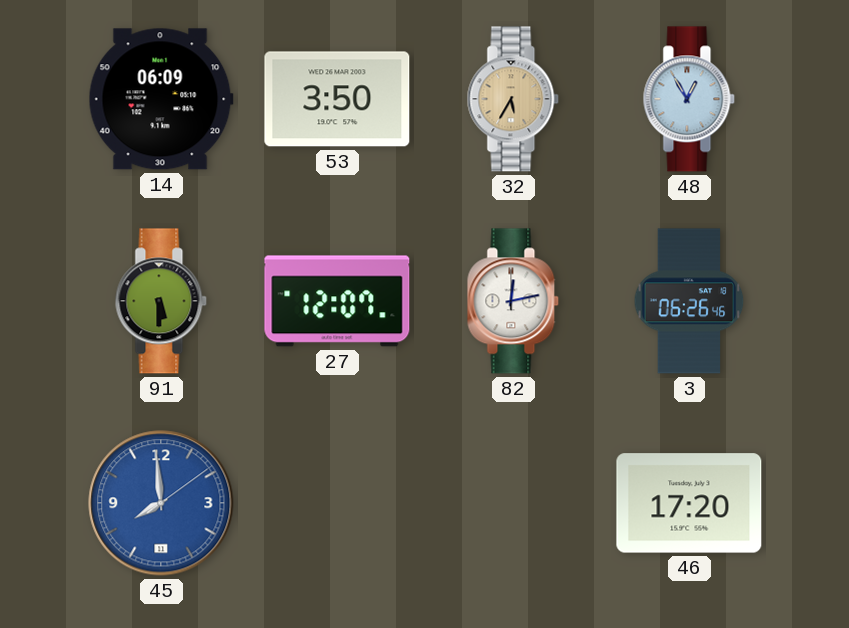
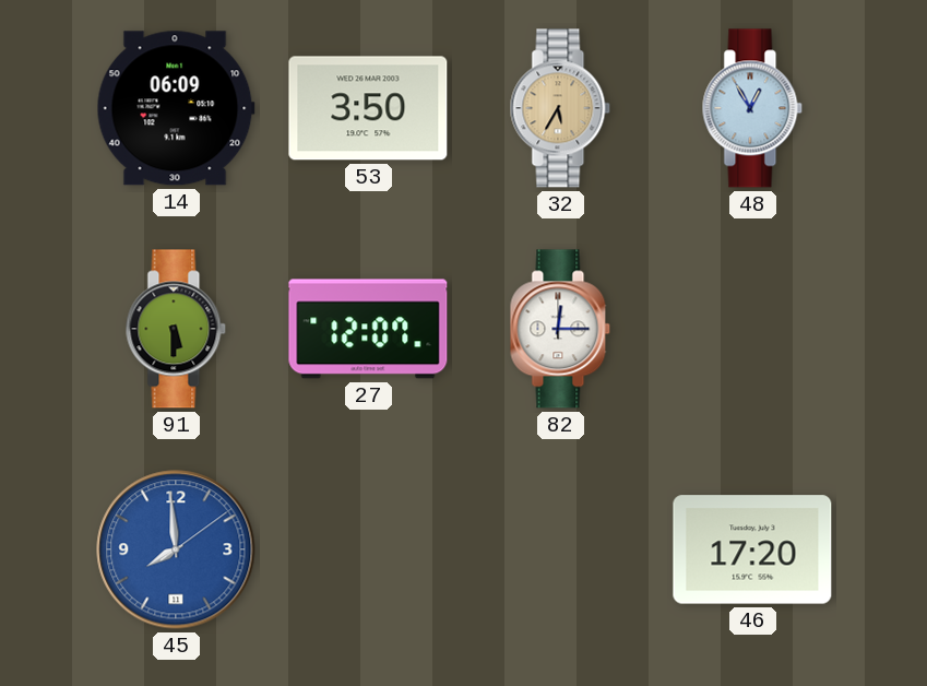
82: 12:13 -> 12:15 (560, 329)
3: 06:26 -> none (689, 301)
